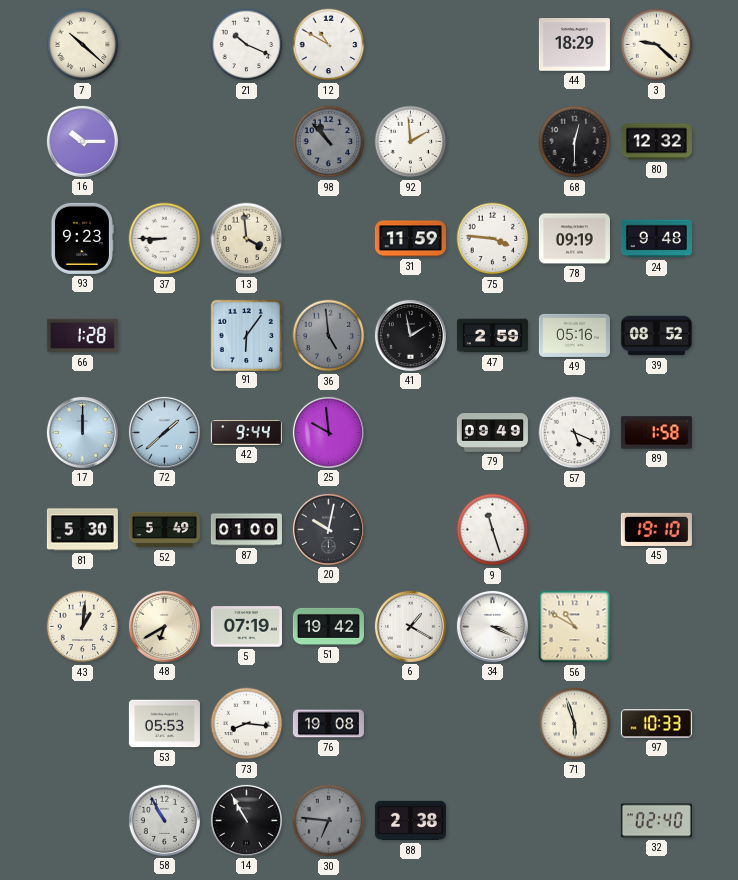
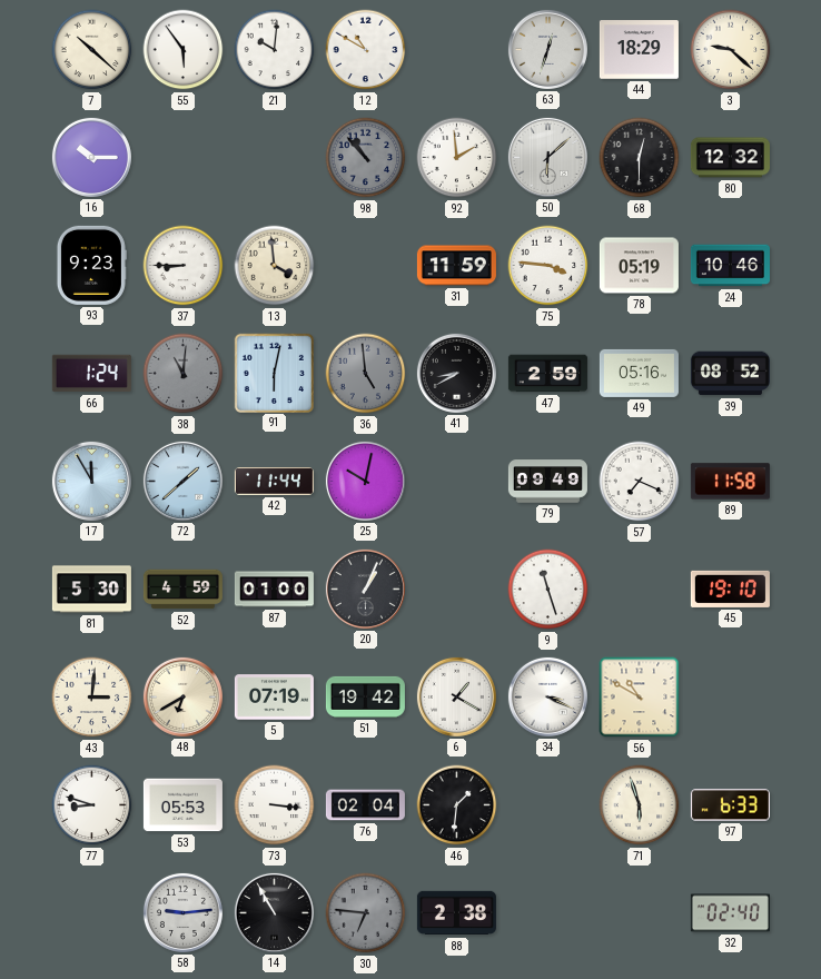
55: none -> 5:54 (184, 50)
21: 10:19 -> 10:01 (275, 50)
63: none -> 12:33 (547, 49)
50: none -> 6:08 (547, 157)
78: 09:19 -> 05:19 (639, 266)
24: 9:48 -> 10:46 (730, 266)
66: 1:28 -> 1:24 (91, 374)
38: none -> 11:01 (184, 374)
91: 6:06 -> 6:02 (274, 373)
41: 1:58 -> 8:40 (456, 373)
17: 12:00 -> 11:55 (91, 481)
42: 9:44 -> 11:44 (274, 482)
25: 9:59 -> 10:02 (365, 481)
57: 5:19 -> 7:19 (640, 482)
89: 1:58 -> 11:58 (730, 482)
52: 5:49 -> 4:59 (182, 590)
20: 10:02 -> 1:04 (365, 589)
43: 1:01 -> 3:01 (92, 698)
77: none -> 8:48 (92, 805)
73: 8:16 -> 3:16 (275, 805)
76: 19:08 -> 02:04 (365, 805)
46: none -> 1:31 (457, 805)
97: 10:33 -> 6:33 (730, 805)
58: 10:55 -> 9:14 (182, 912)
